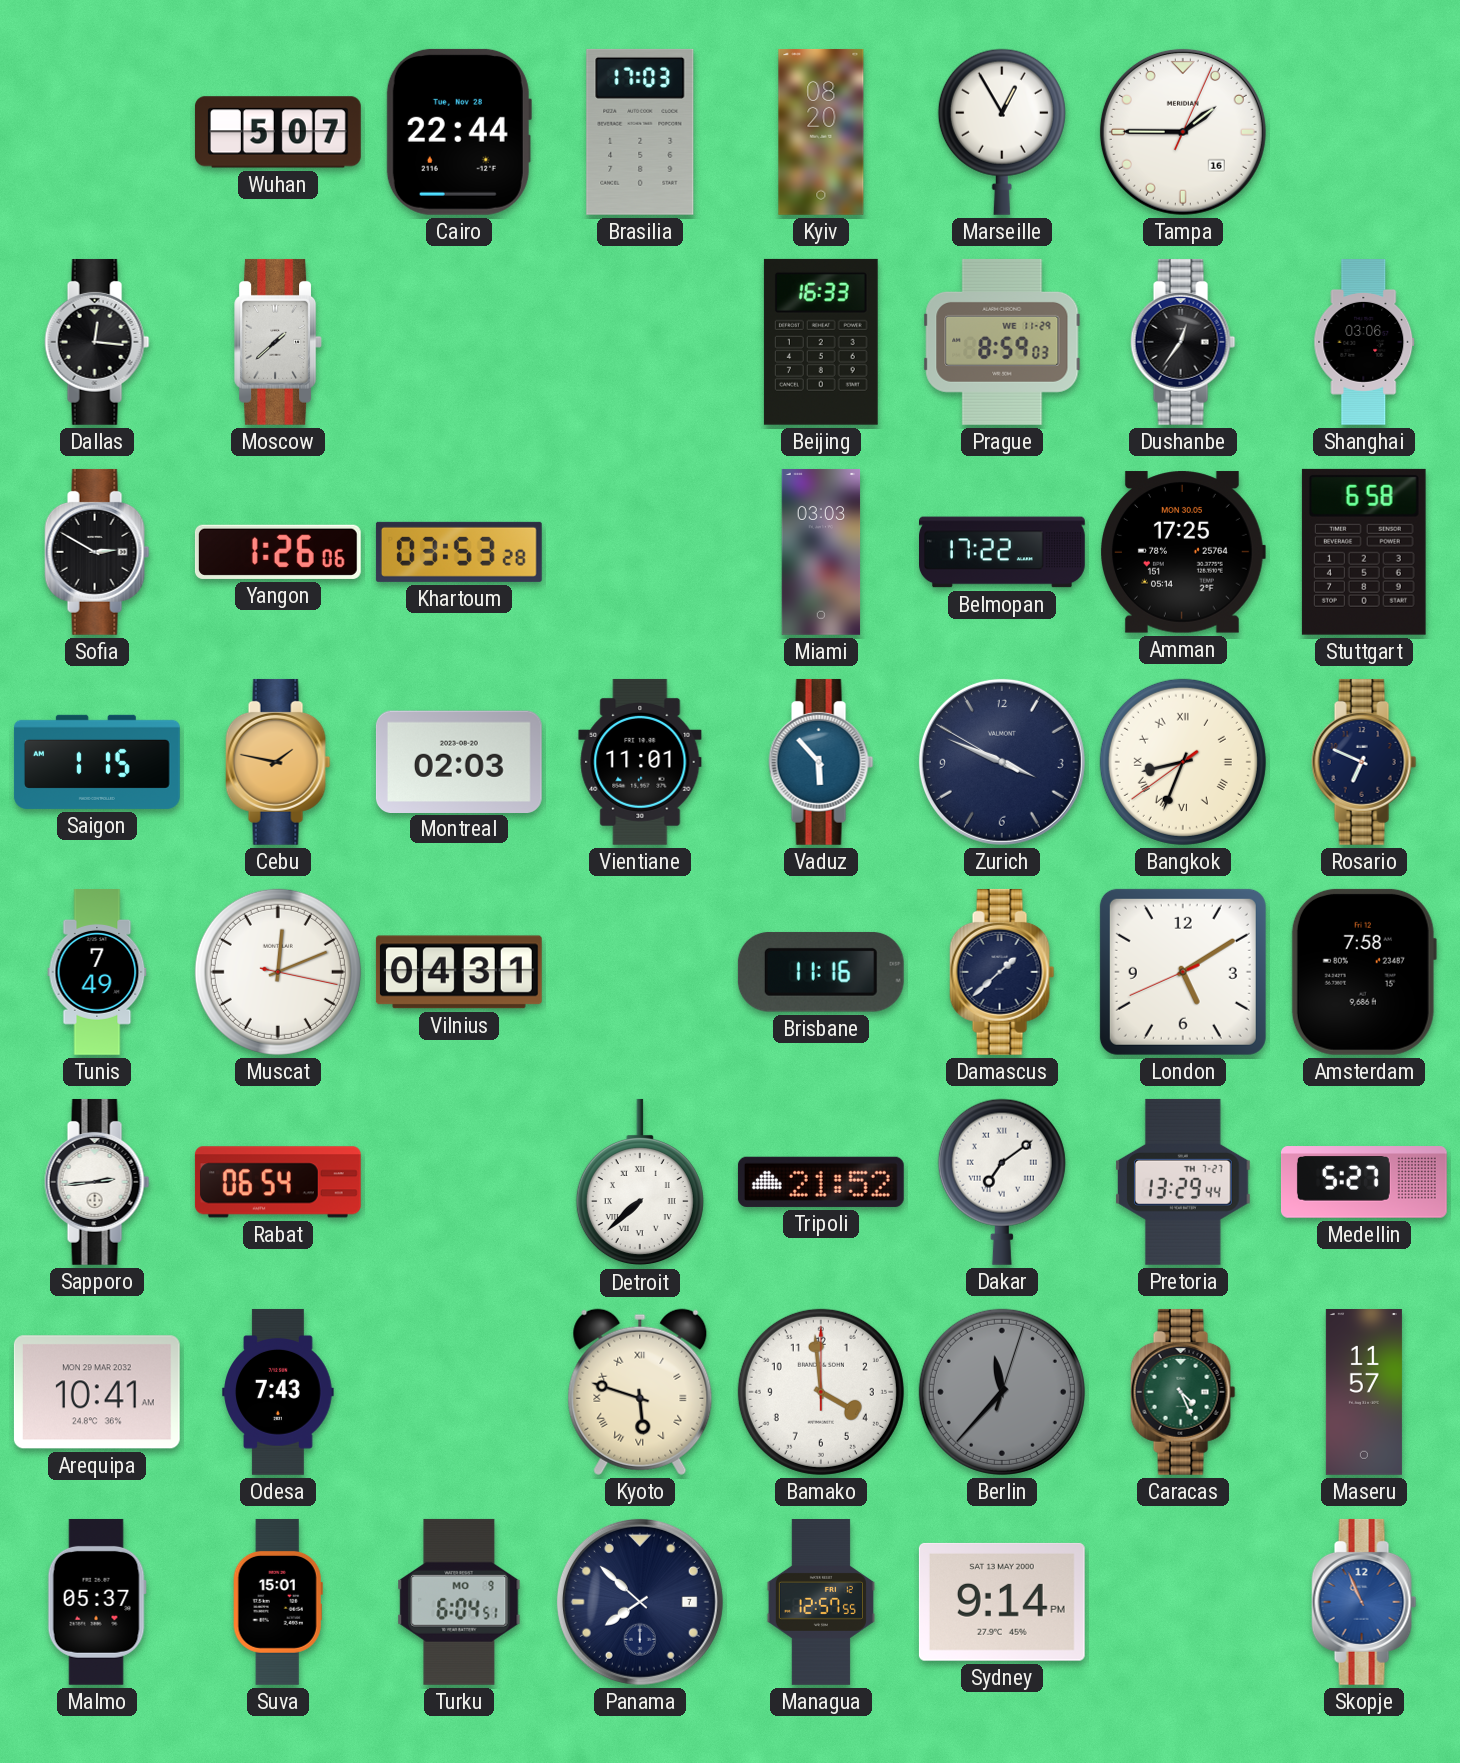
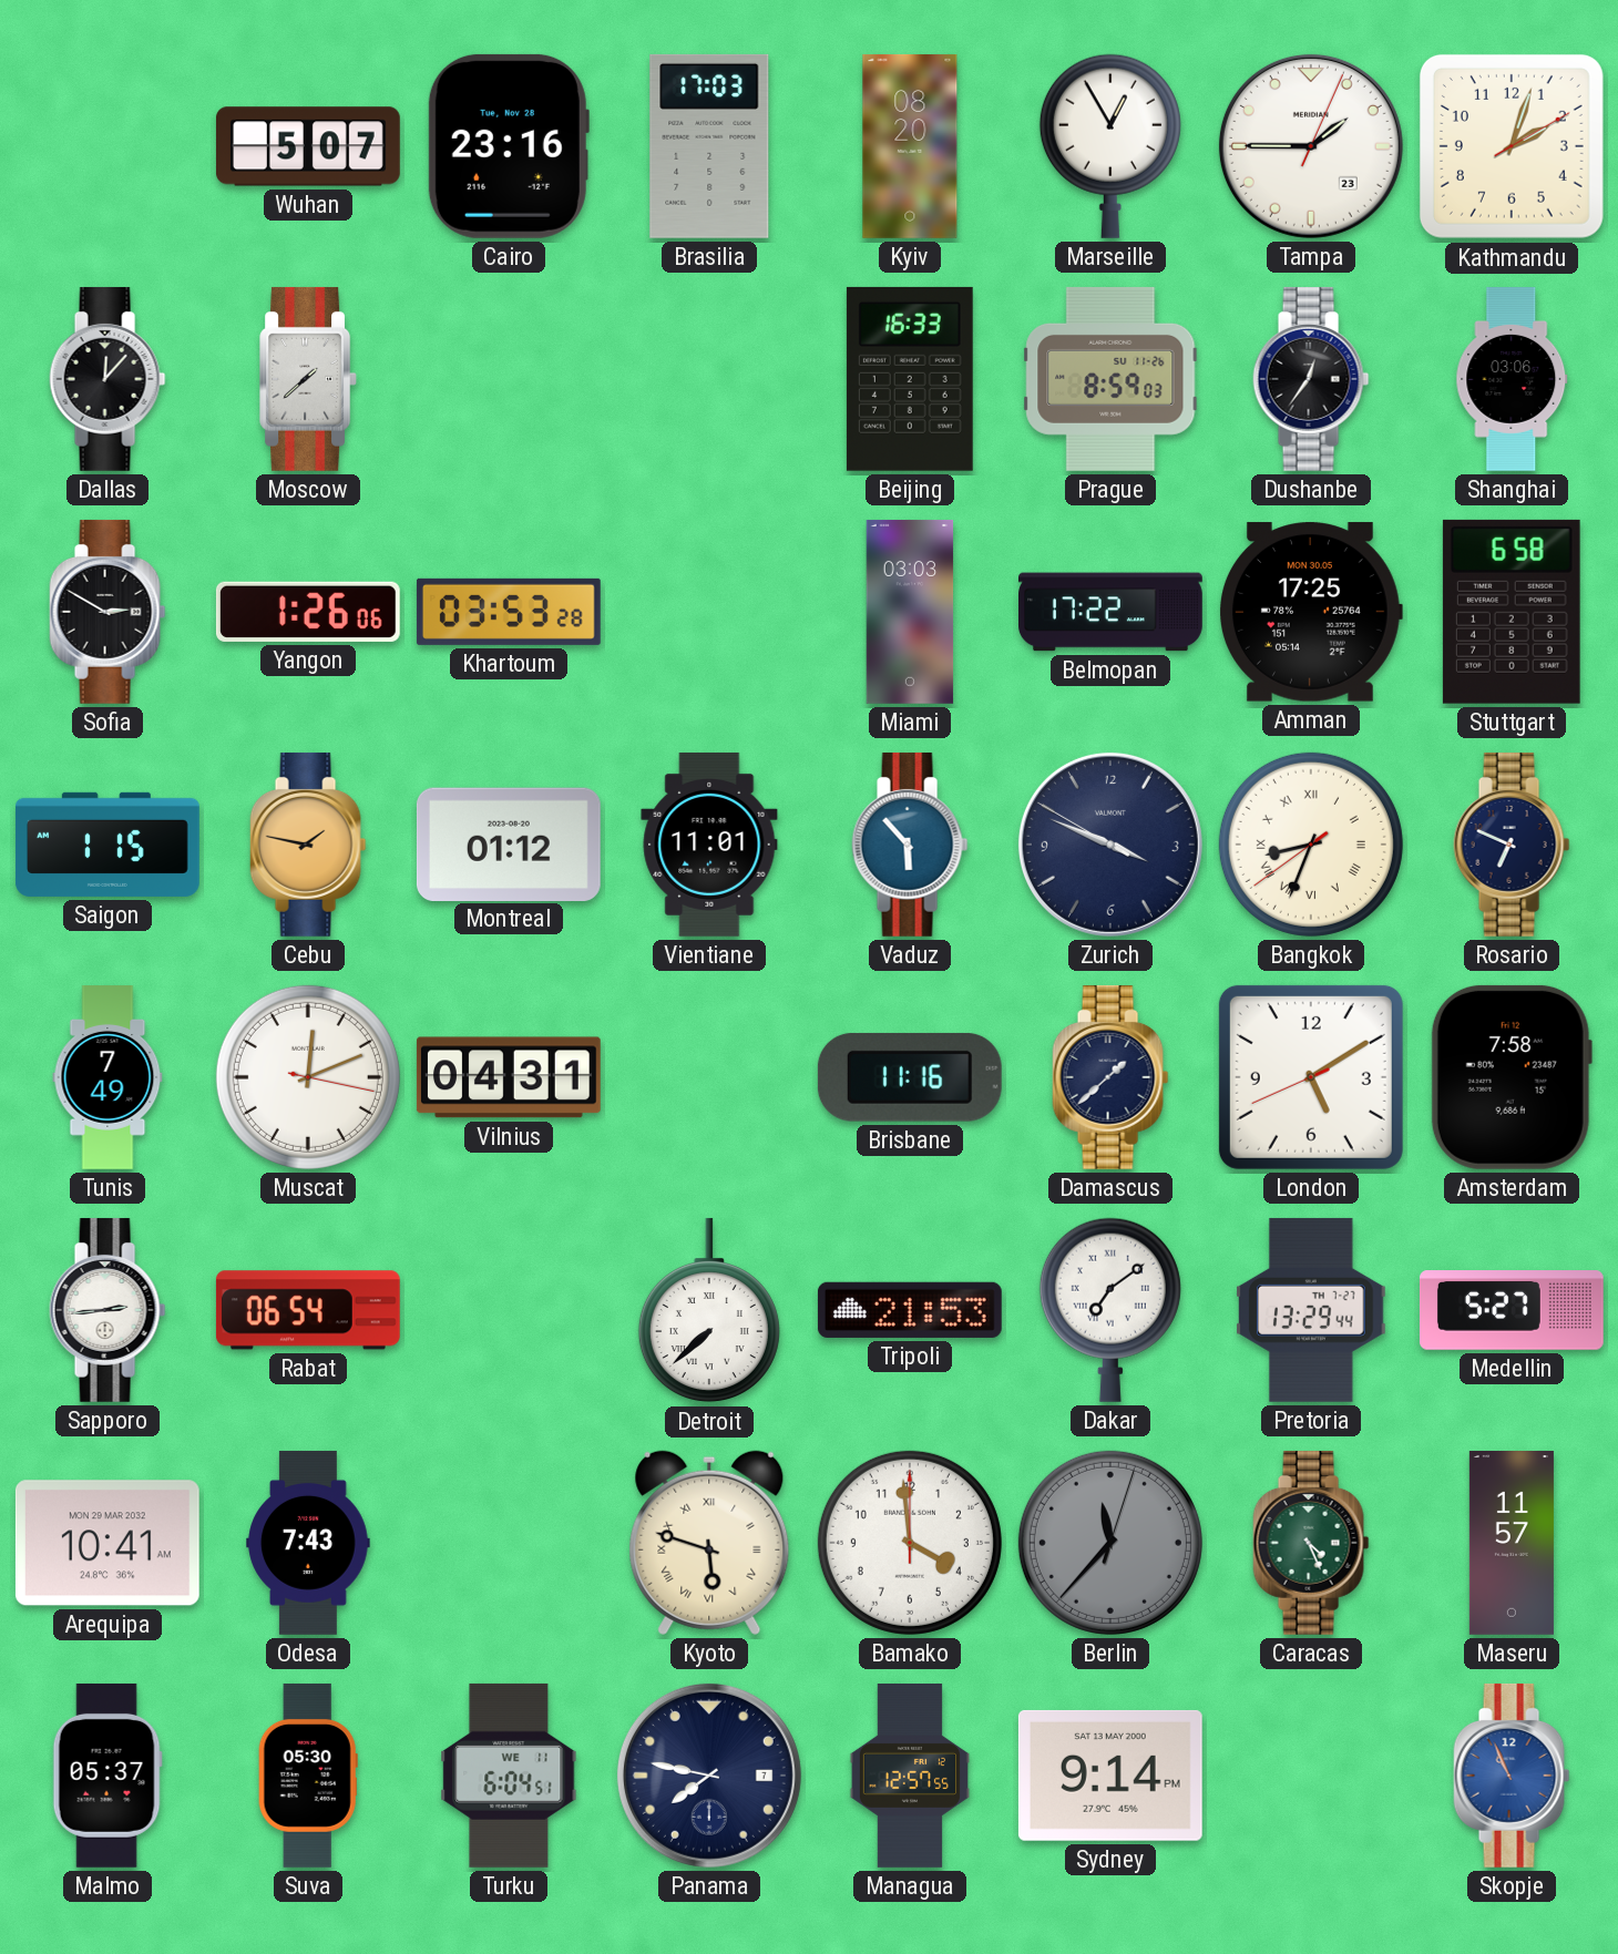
Cairo: 22:44 -> 23:16 (509, 146)
Tampa date: 16 -> 23 (1311, 146)
Kathmandu: none -> 2:03 (1512, 146)
Dallas: 12:16 -> 12:07 (107, 379)
Prague date: WE 11-29 -> SU 11-26 (1110, 379)
Montreal: 02:03 -> 01:12 (509, 843)
Tripoli: 21:52 -> 21:53 (910, 1310)
Suva: 15:01 -> 05:30 (308, 1776)
Turku date: MO 9 -> WE 11 (509, 1776)
Panama: 7:52 -> 7:47 (709, 1776)
